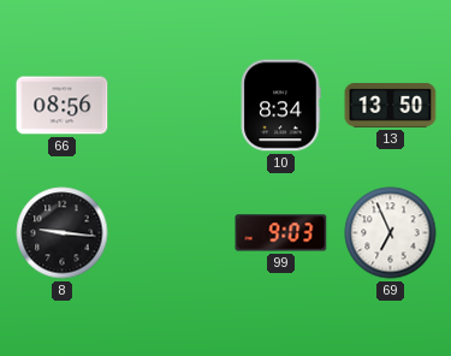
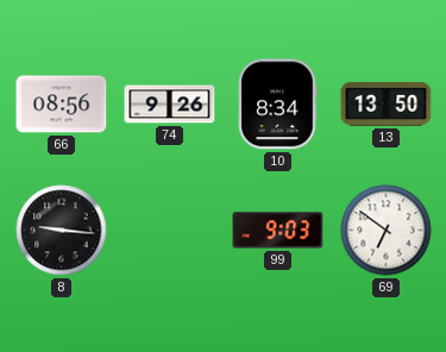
74: none -> 9:26 (170, 105)
69: 6:56 -> 6:51 (387, 231)
